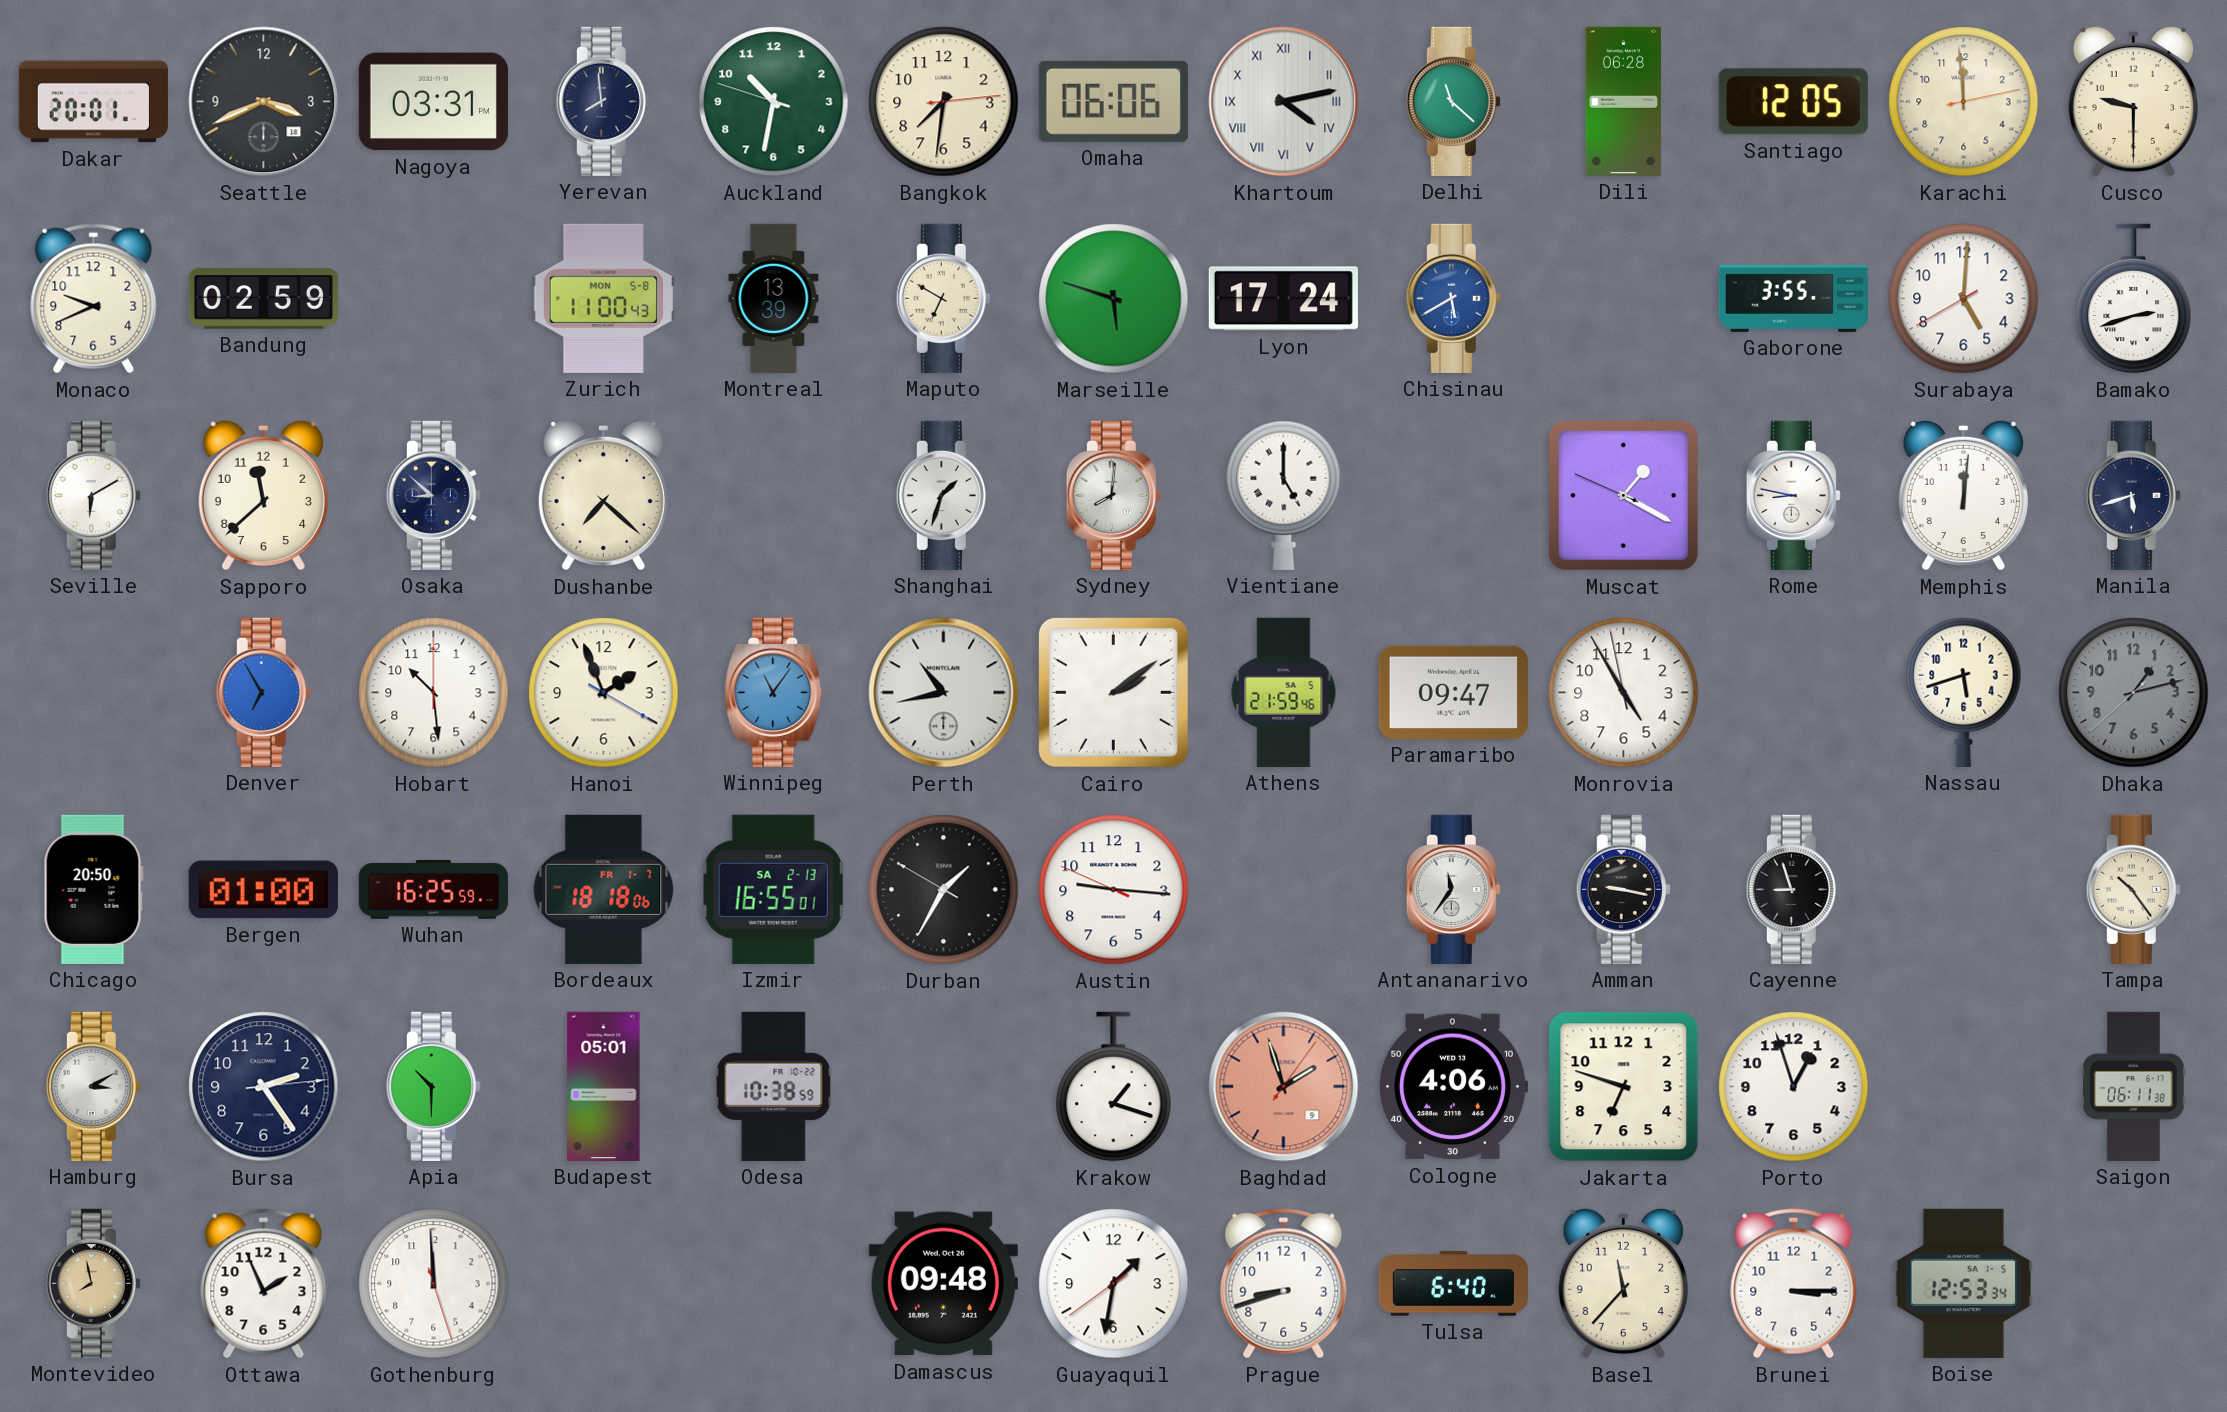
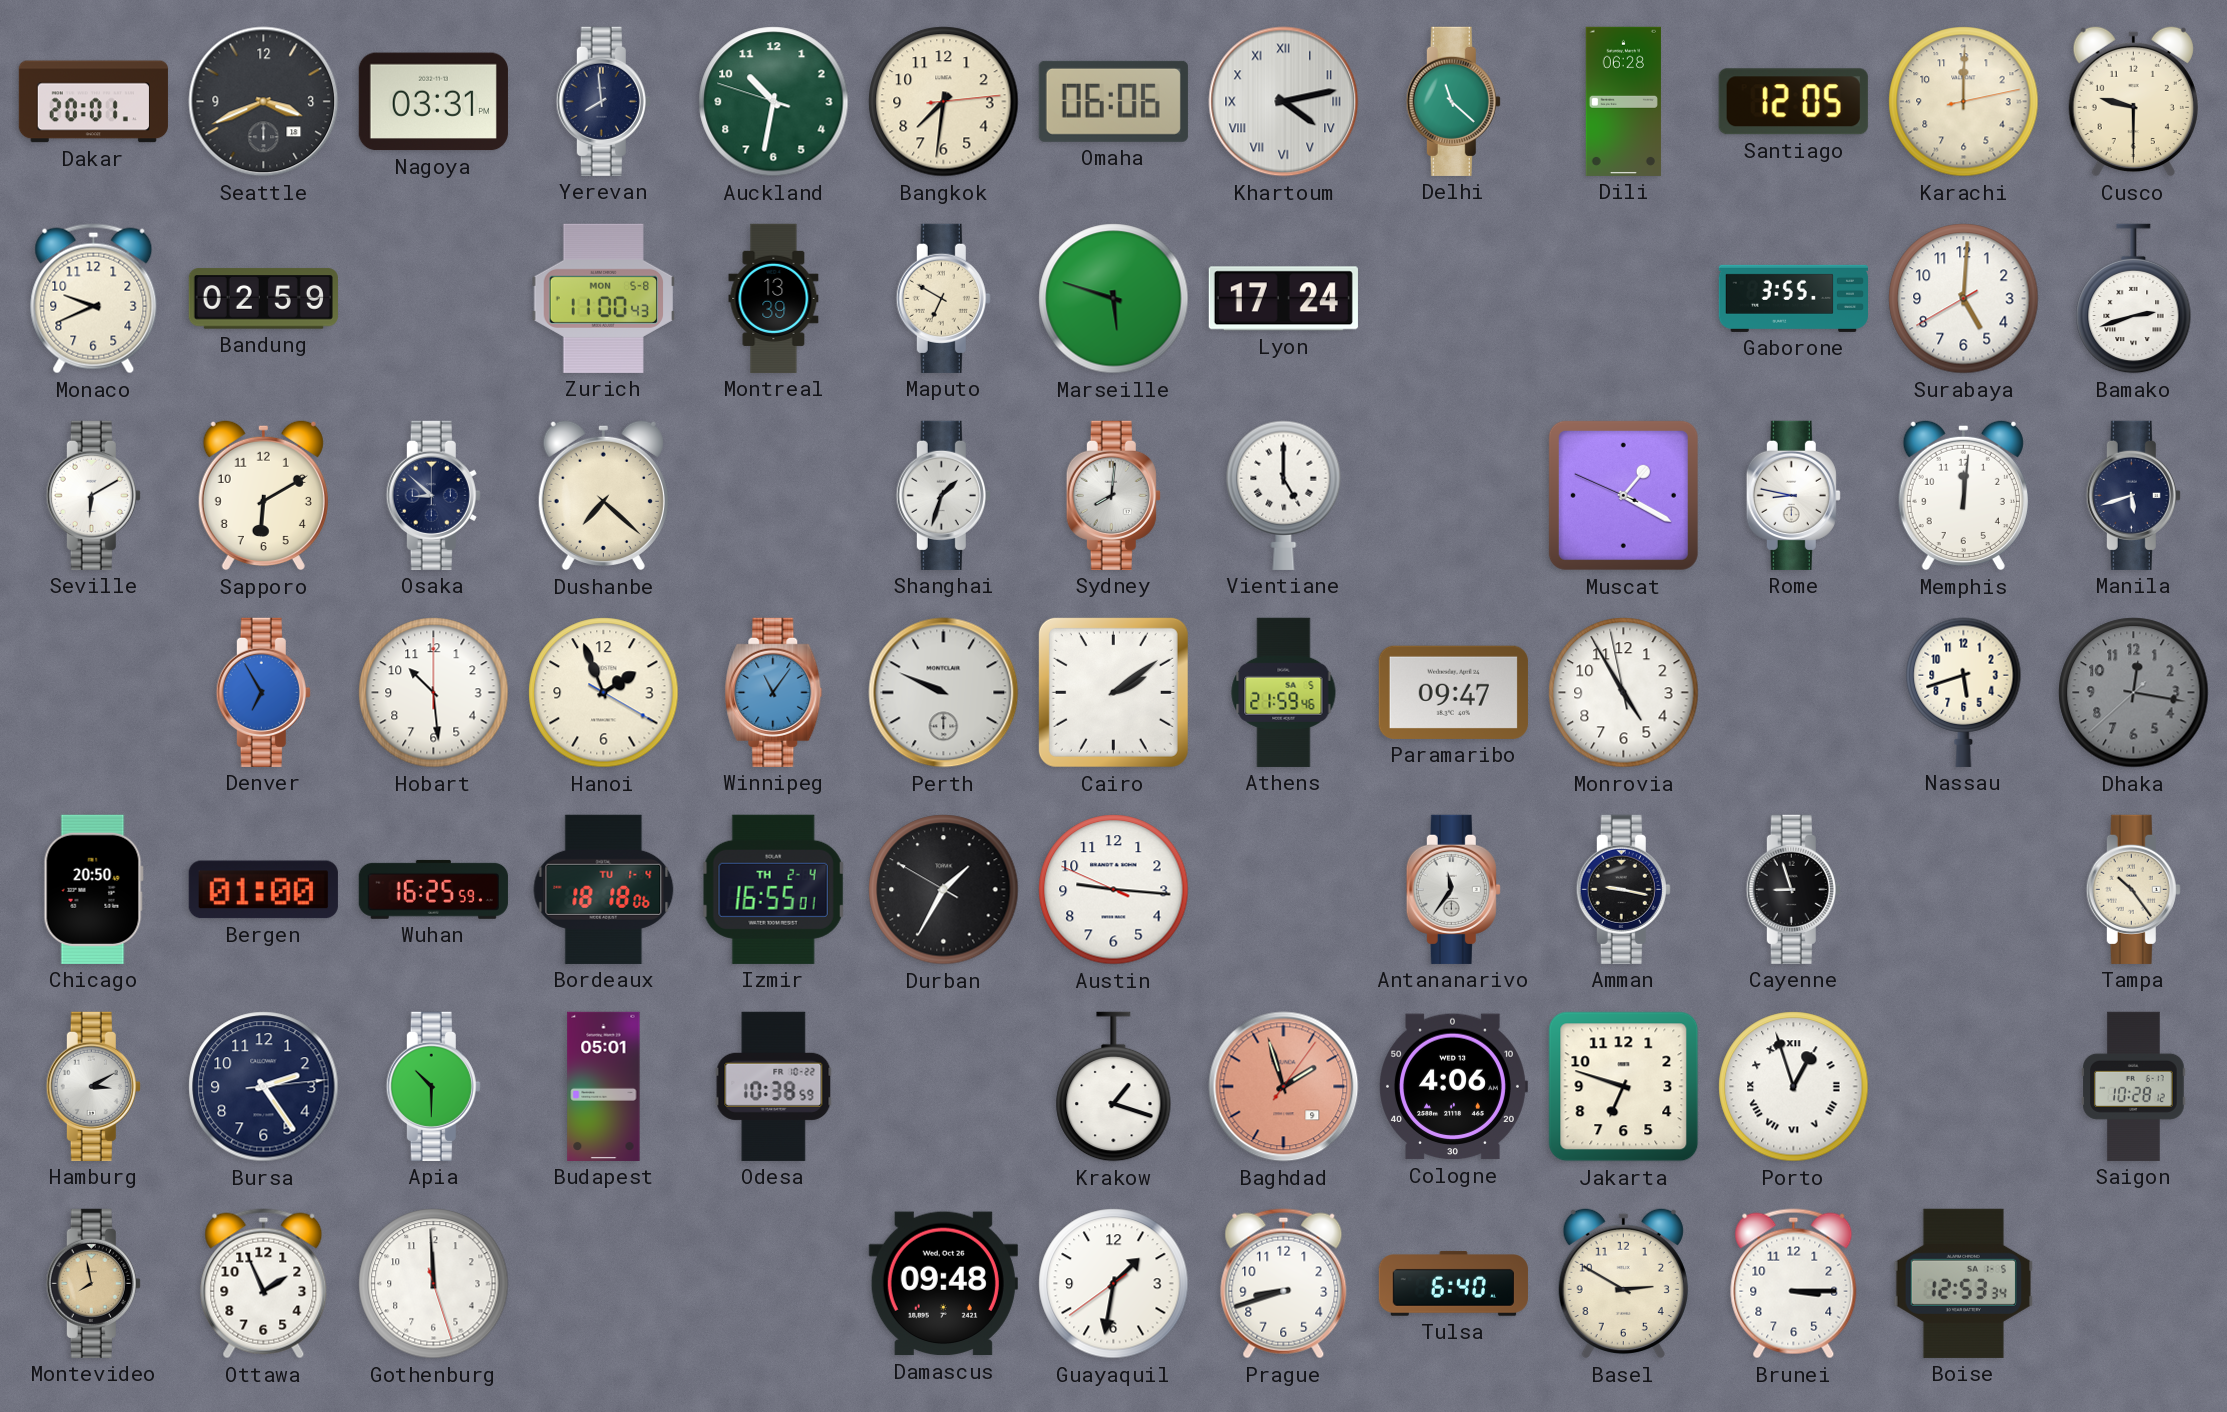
Karachi: 11:59 -> 12:00 (1964, 102)
Chisinau: 5:40 -> none (1453, 298)
Sapporo: 11:38 -> 6:10 (263, 495)
Perth: 10:43 -> 9:49 (944, 693)
Dhaka: 1:12 -> 12:16 (2134, 693)
Bordeaux date: FR 1-7 -> TU 1-4 (604, 889)
Izmir date: SA 2-13 -> TH 2-4 (773, 889)
Porto numerals: Arabic -> Roman (1794, 1087)
Saigon: 06:11 -> 10:28 (2134, 1086)
Basel: 11:37 -> 2:50 (1623, 1283)
